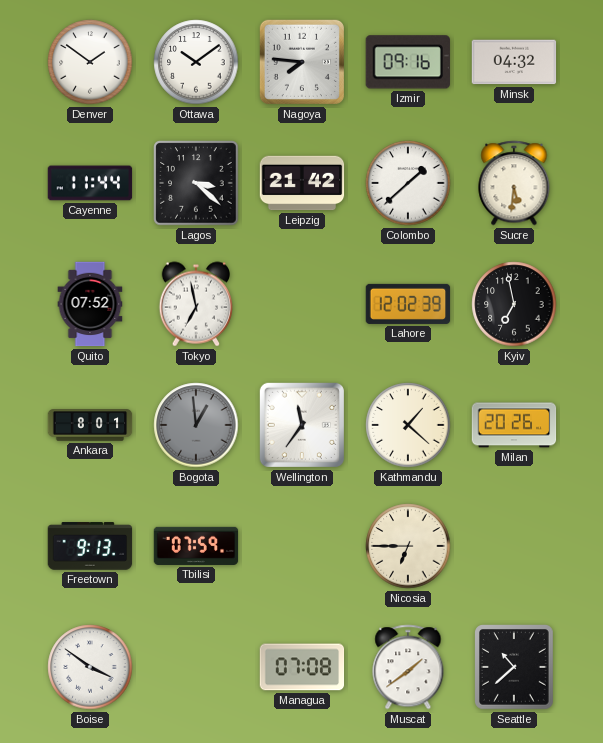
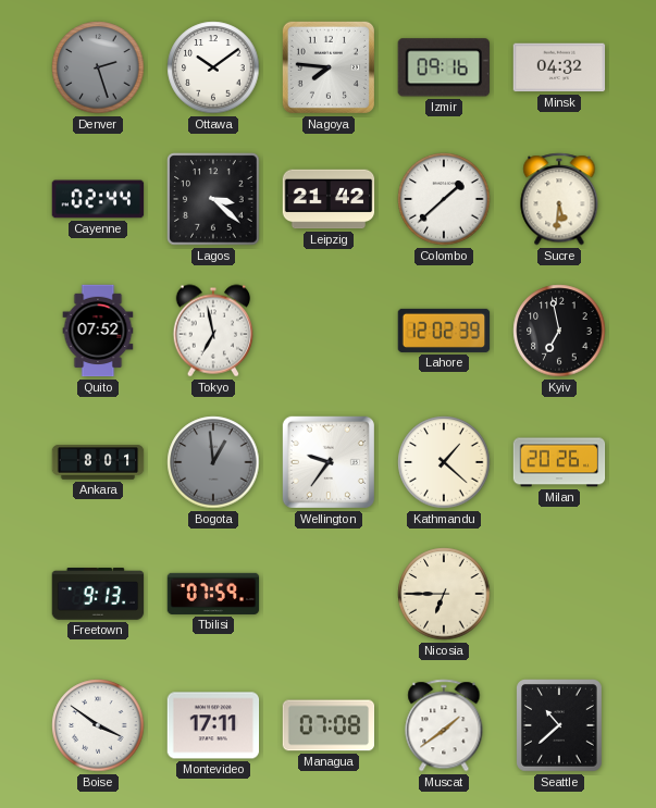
Denver: 1:51 -> 2:27 (98, 67)
Denver dial: white -> grey (98, 67)
Cayenne: 11:44 -> 02:44 (98, 199)
Wellington: 11:36 -> 9:36 (329, 462)
Montevideo: none -> 17:11 (213, 725)
